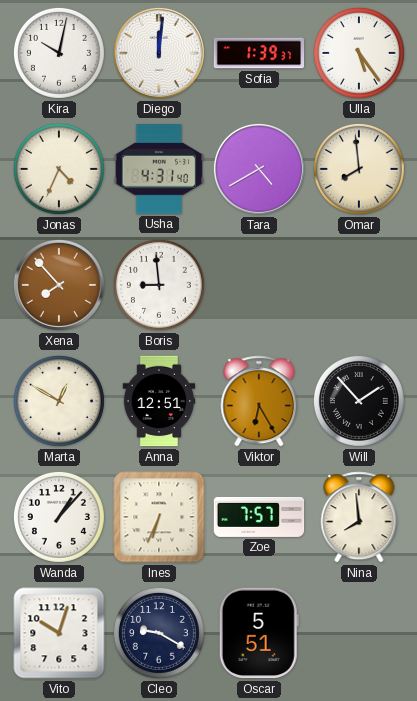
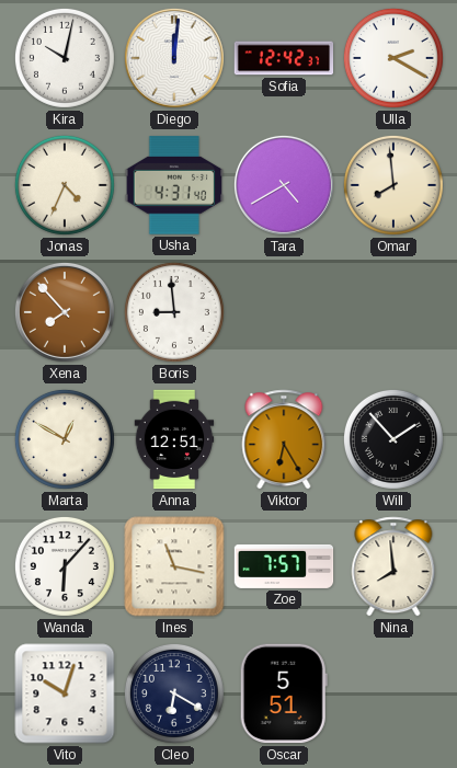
Sofia: 1:39 -> 12:42 (284, 58)
Ulla: 5:24 -> 2:20 (393, 58)
Wanda: 1:07 -> 6:07 (65, 566)
Ines: 6:34 -> 11:17 (174, 566)
Cleo: 9:20 -> 6:20 (174, 694)
